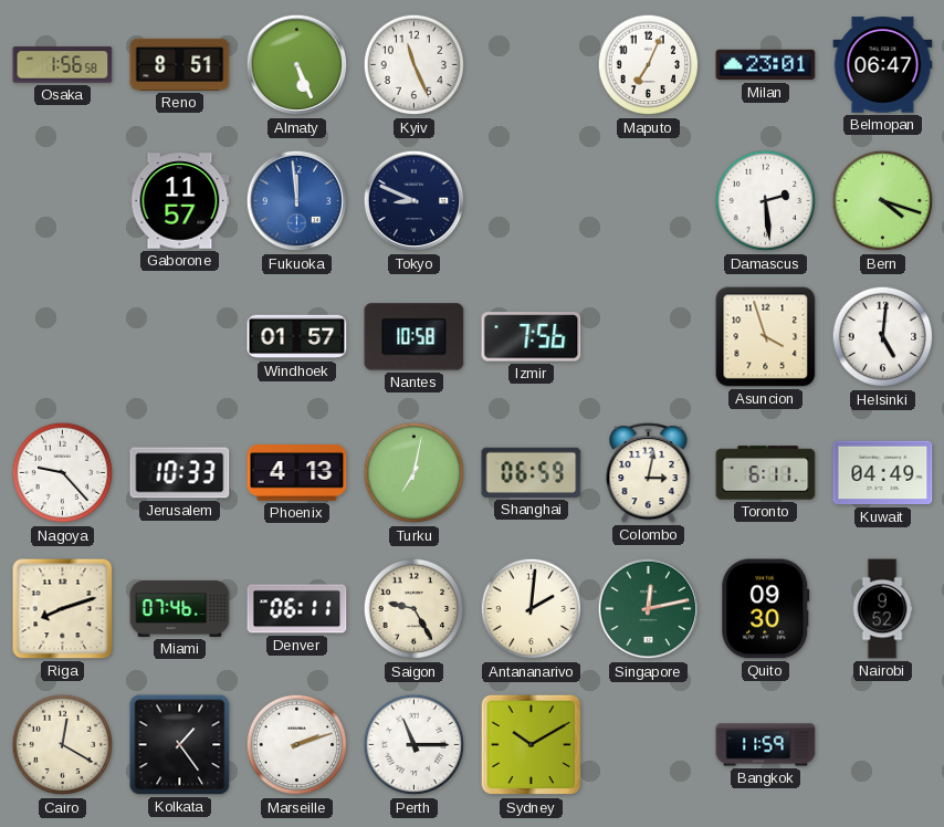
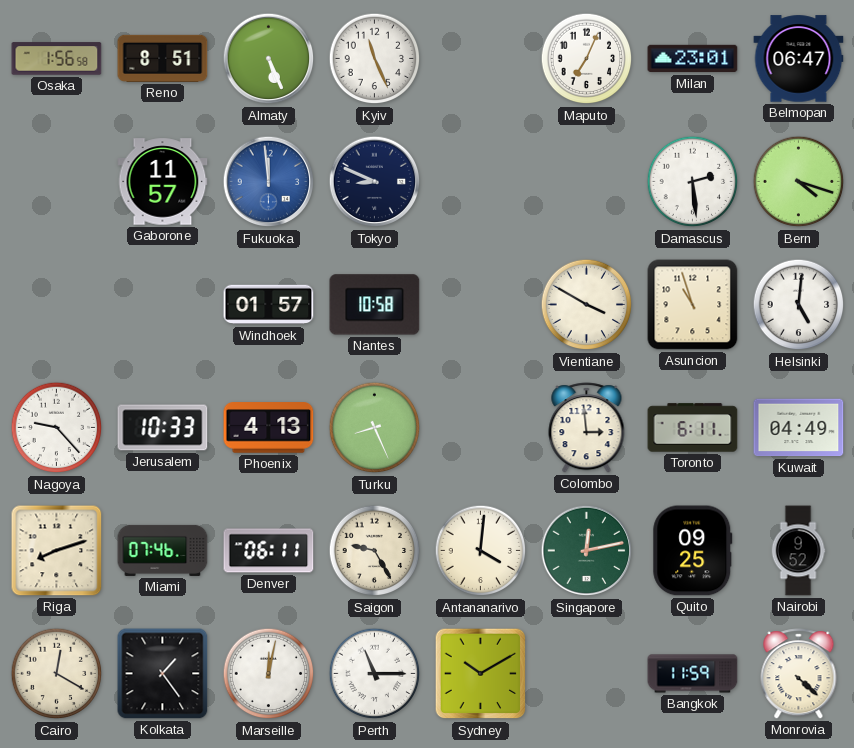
Izmir: 7:56 -> none (532, 337)
Vientiane: none -> 3:50 (587, 305)
Asuncion: 3:57 -> 10:57 (693, 305)
Turku: 7:02 -> 8:26 (375, 428)
Shanghai: 06:59 -> none (532, 472)
Colombo: 3:02 -> 2:59 (587, 428)
Antananarivo: 2:01 -> 4:01 (481, 551)
Quito: 09:30 -> 09:25 (693, 551)
Marseille: 2:12 -> 12:02 (269, 674)
Monrovia: none -> 4:22 (799, 674)
